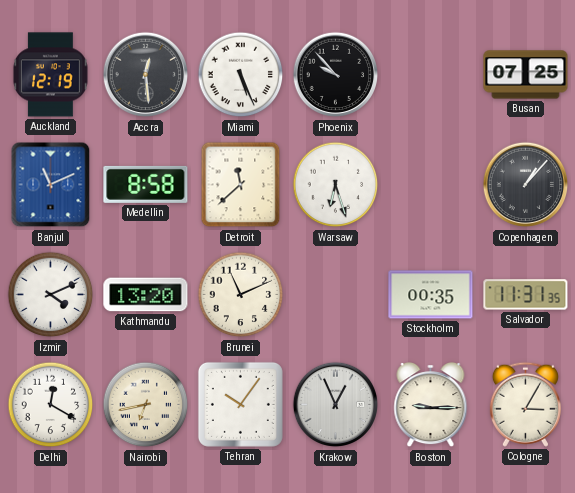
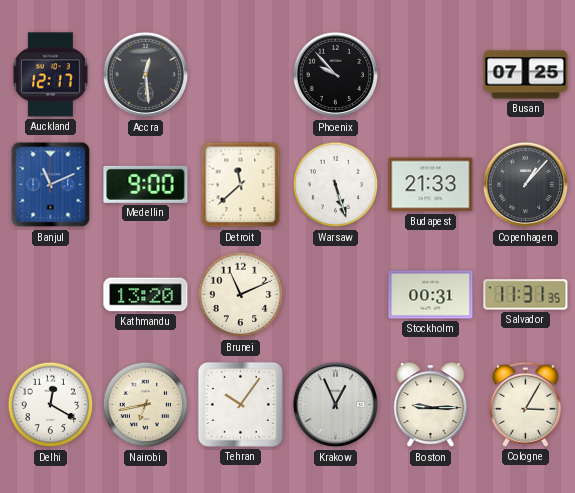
Auckland: 12:19 -> 12:17 (50, 75)
Miami: 5:26 -> none (241, 75)
Medellin: 8:58 -> 9:00 (146, 184)
Warsaw: 6:27 -> 5:27 (336, 185)
Budapest: none -> 21:33 (431, 185)
Izmir: 4:11 -> none (51, 295)
Stockholm: 00:35 -> 00:31 (431, 295)
